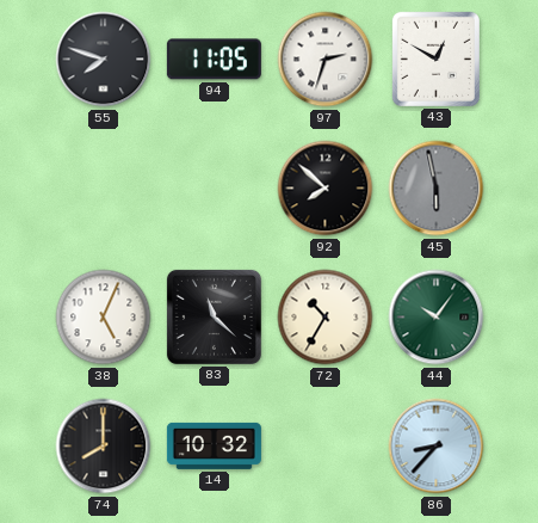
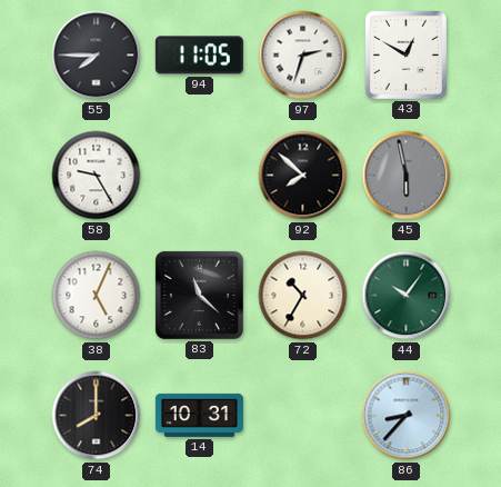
55: 7:48 -> 7:45 (97, 56)
58: none -> 9:25 (97, 176)
14: 10:32 -> 10:31 (199, 415)
